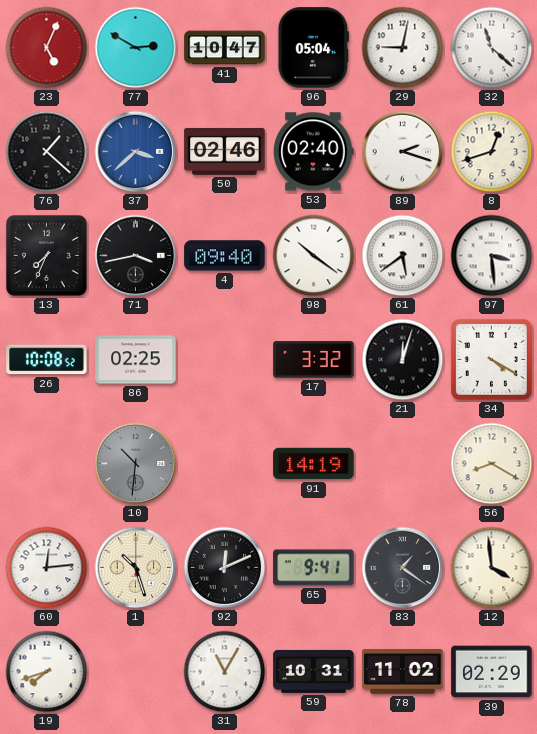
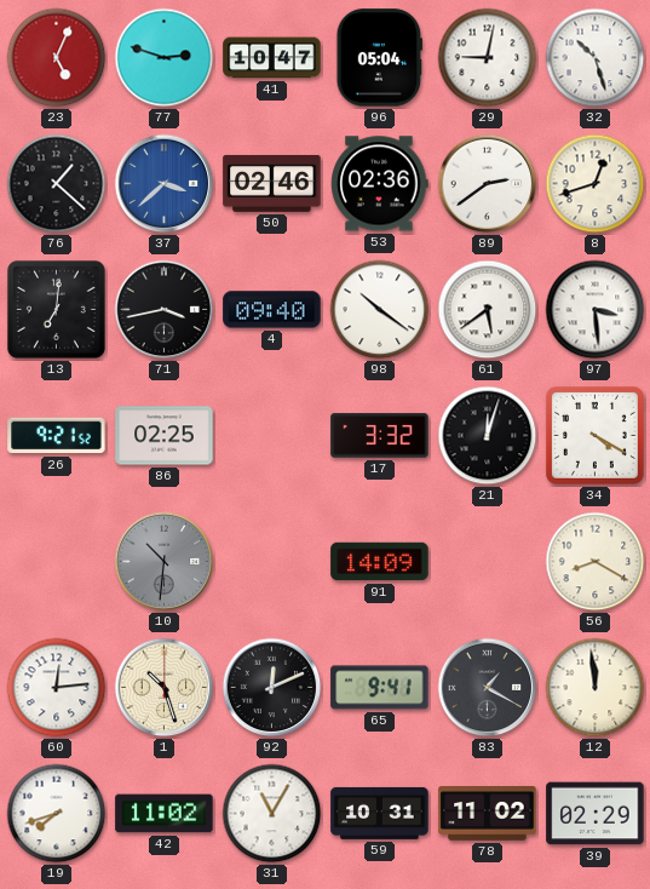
77: 2:50 -> 2:48 (165, 58)
32: 11:22 -> 10:27 (596, 58)
53: 02:40 -> 02:36 (380, 184)
89: 2:18 -> 2:39 (488, 184)
13: 7:34 -> 7:01 (56, 309)
26: 10:08 -> 9:21 (57, 436)
91: 14:19 -> 14:09 (380, 562)
83: 1:21 -> 1:20 (488, 688)
12: 3:59 -> 11:59 (596, 688)
42: none -> 11:02 (165, 814)
